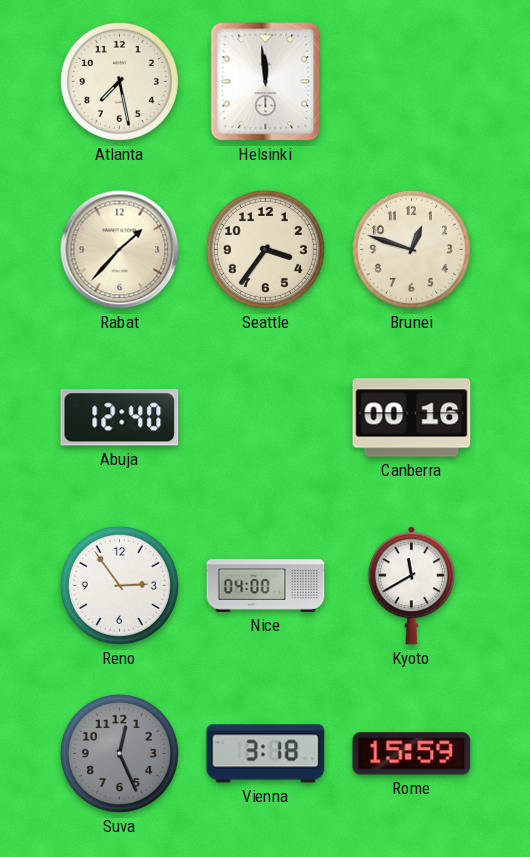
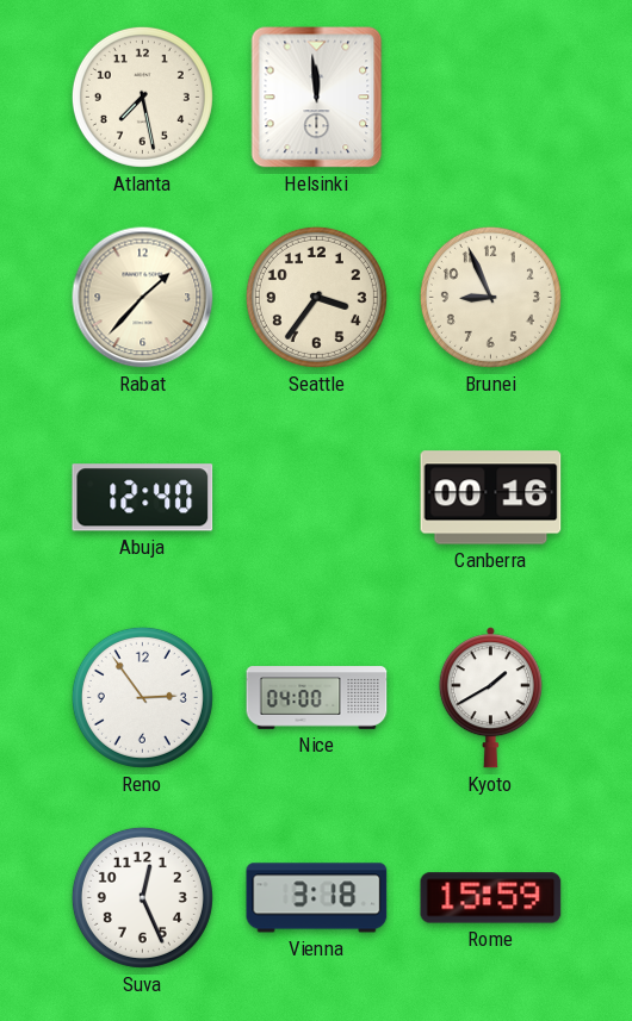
Brunei: 12:48 -> 8:56 (490, 297)
Kyoto: 11:40 -> 1:40 (490, 698)
Suva dial: grey -> white (142, 897)
